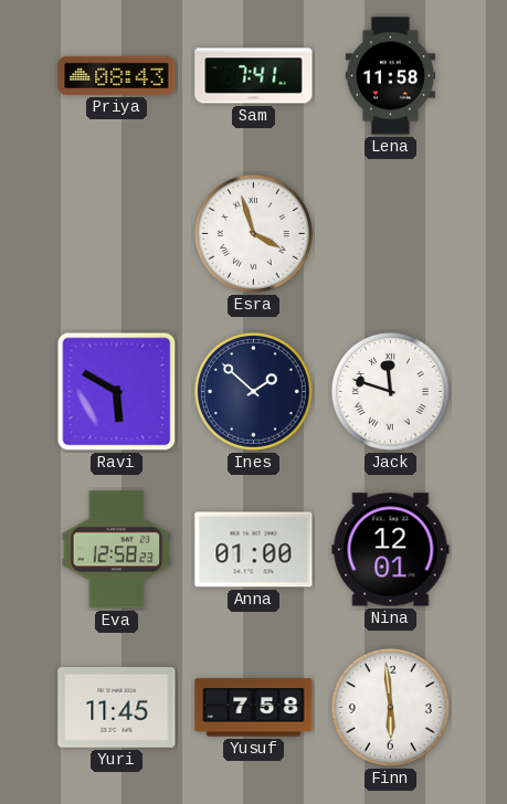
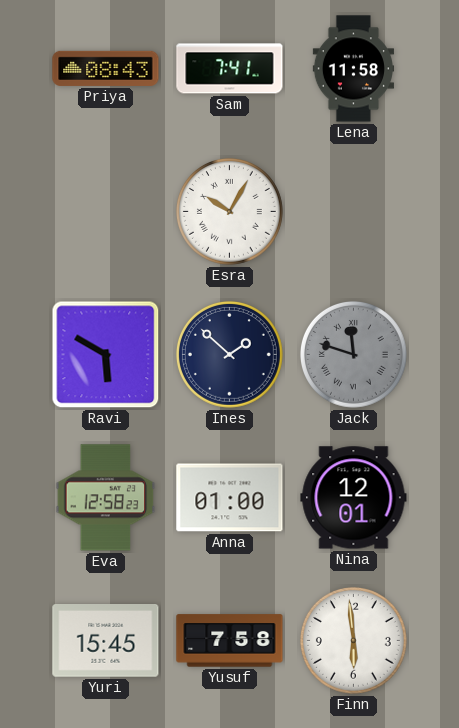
Esra: 3:57 -> 10:05 (229, 211)
Jack dial: white -> grey (353, 354)
Yuri: 11:45 -> 15:45 (106, 641)
